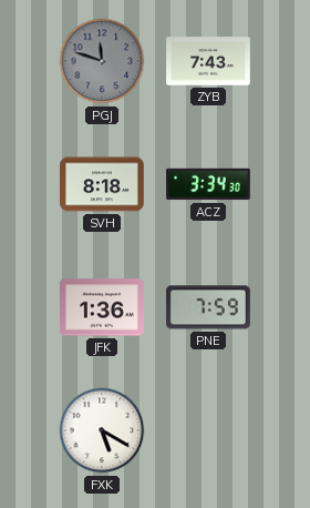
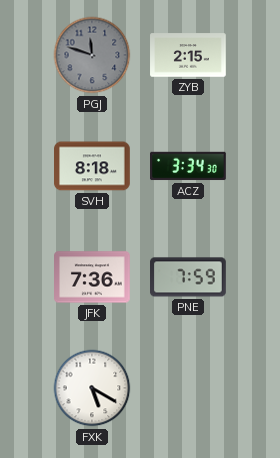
ZYB: 7:43 -> 2:15 (188, 55)
JFK: 1:36 -> 7:36 (93, 277)
